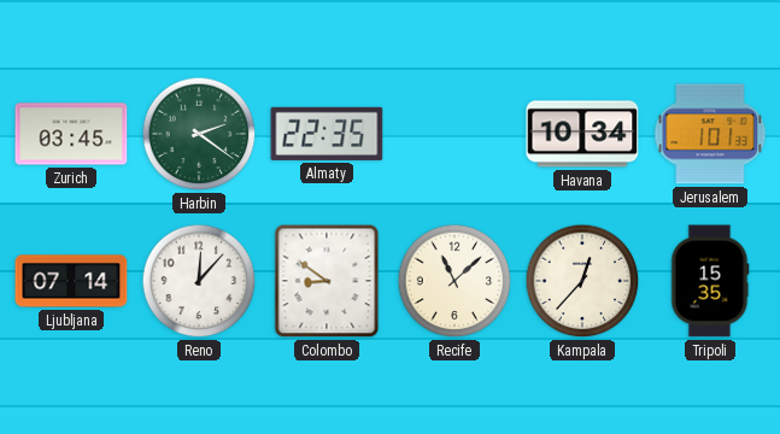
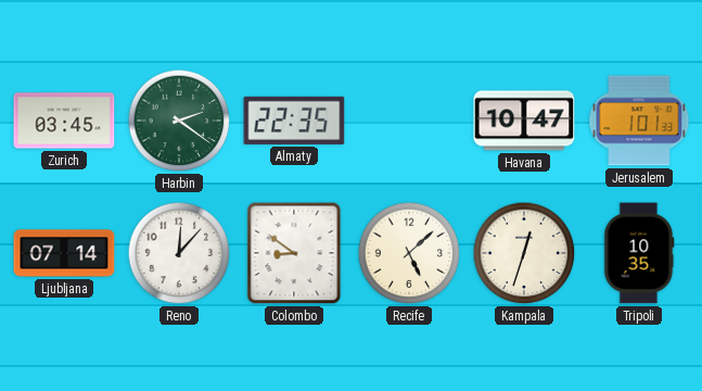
Havana: 10:34 -> 10:47 (524, 121)
Recife: 11:08 -> 5:08 (409, 253)
Kampala: 12:37 -> 12:33 (524, 253)
Tripoli: 15:35 -> 10:35 (639, 253)
